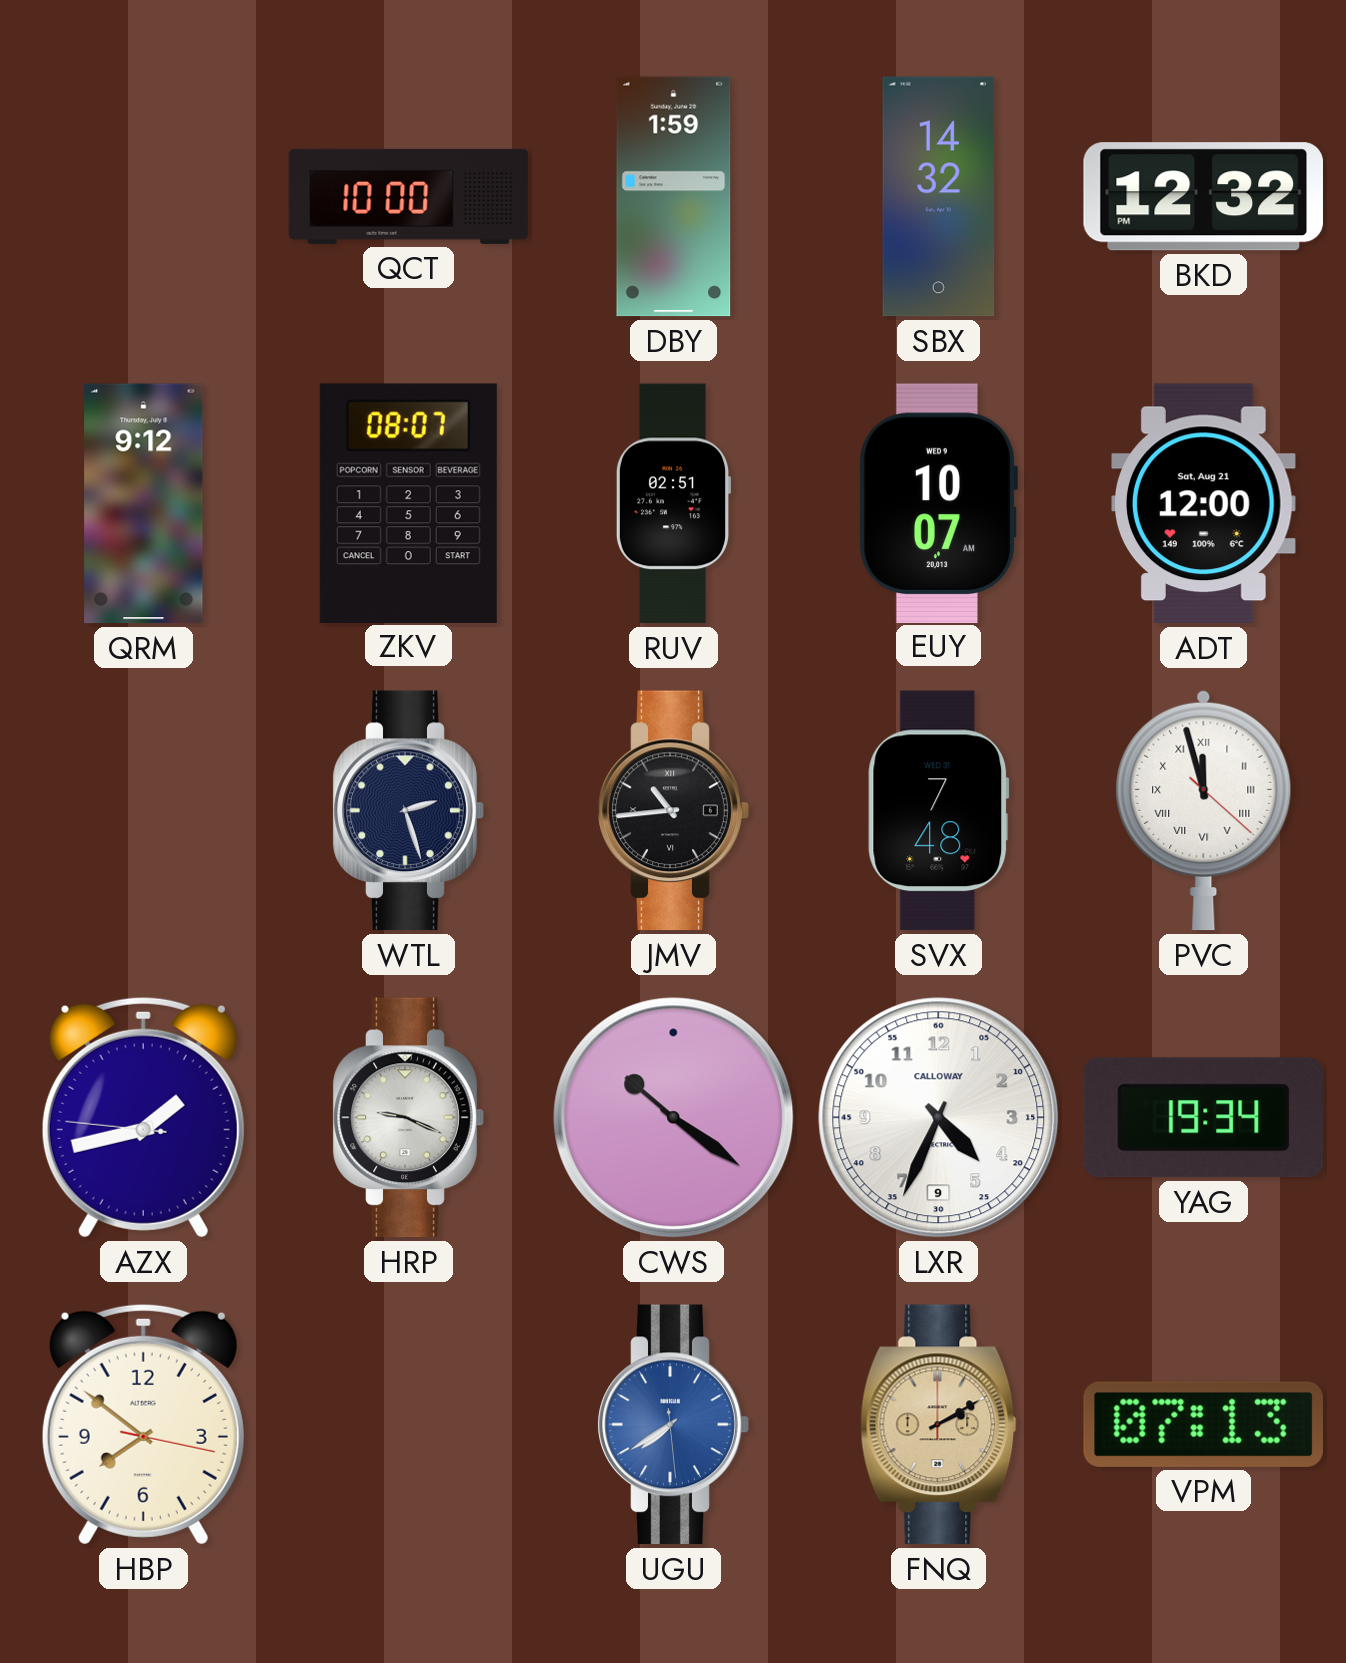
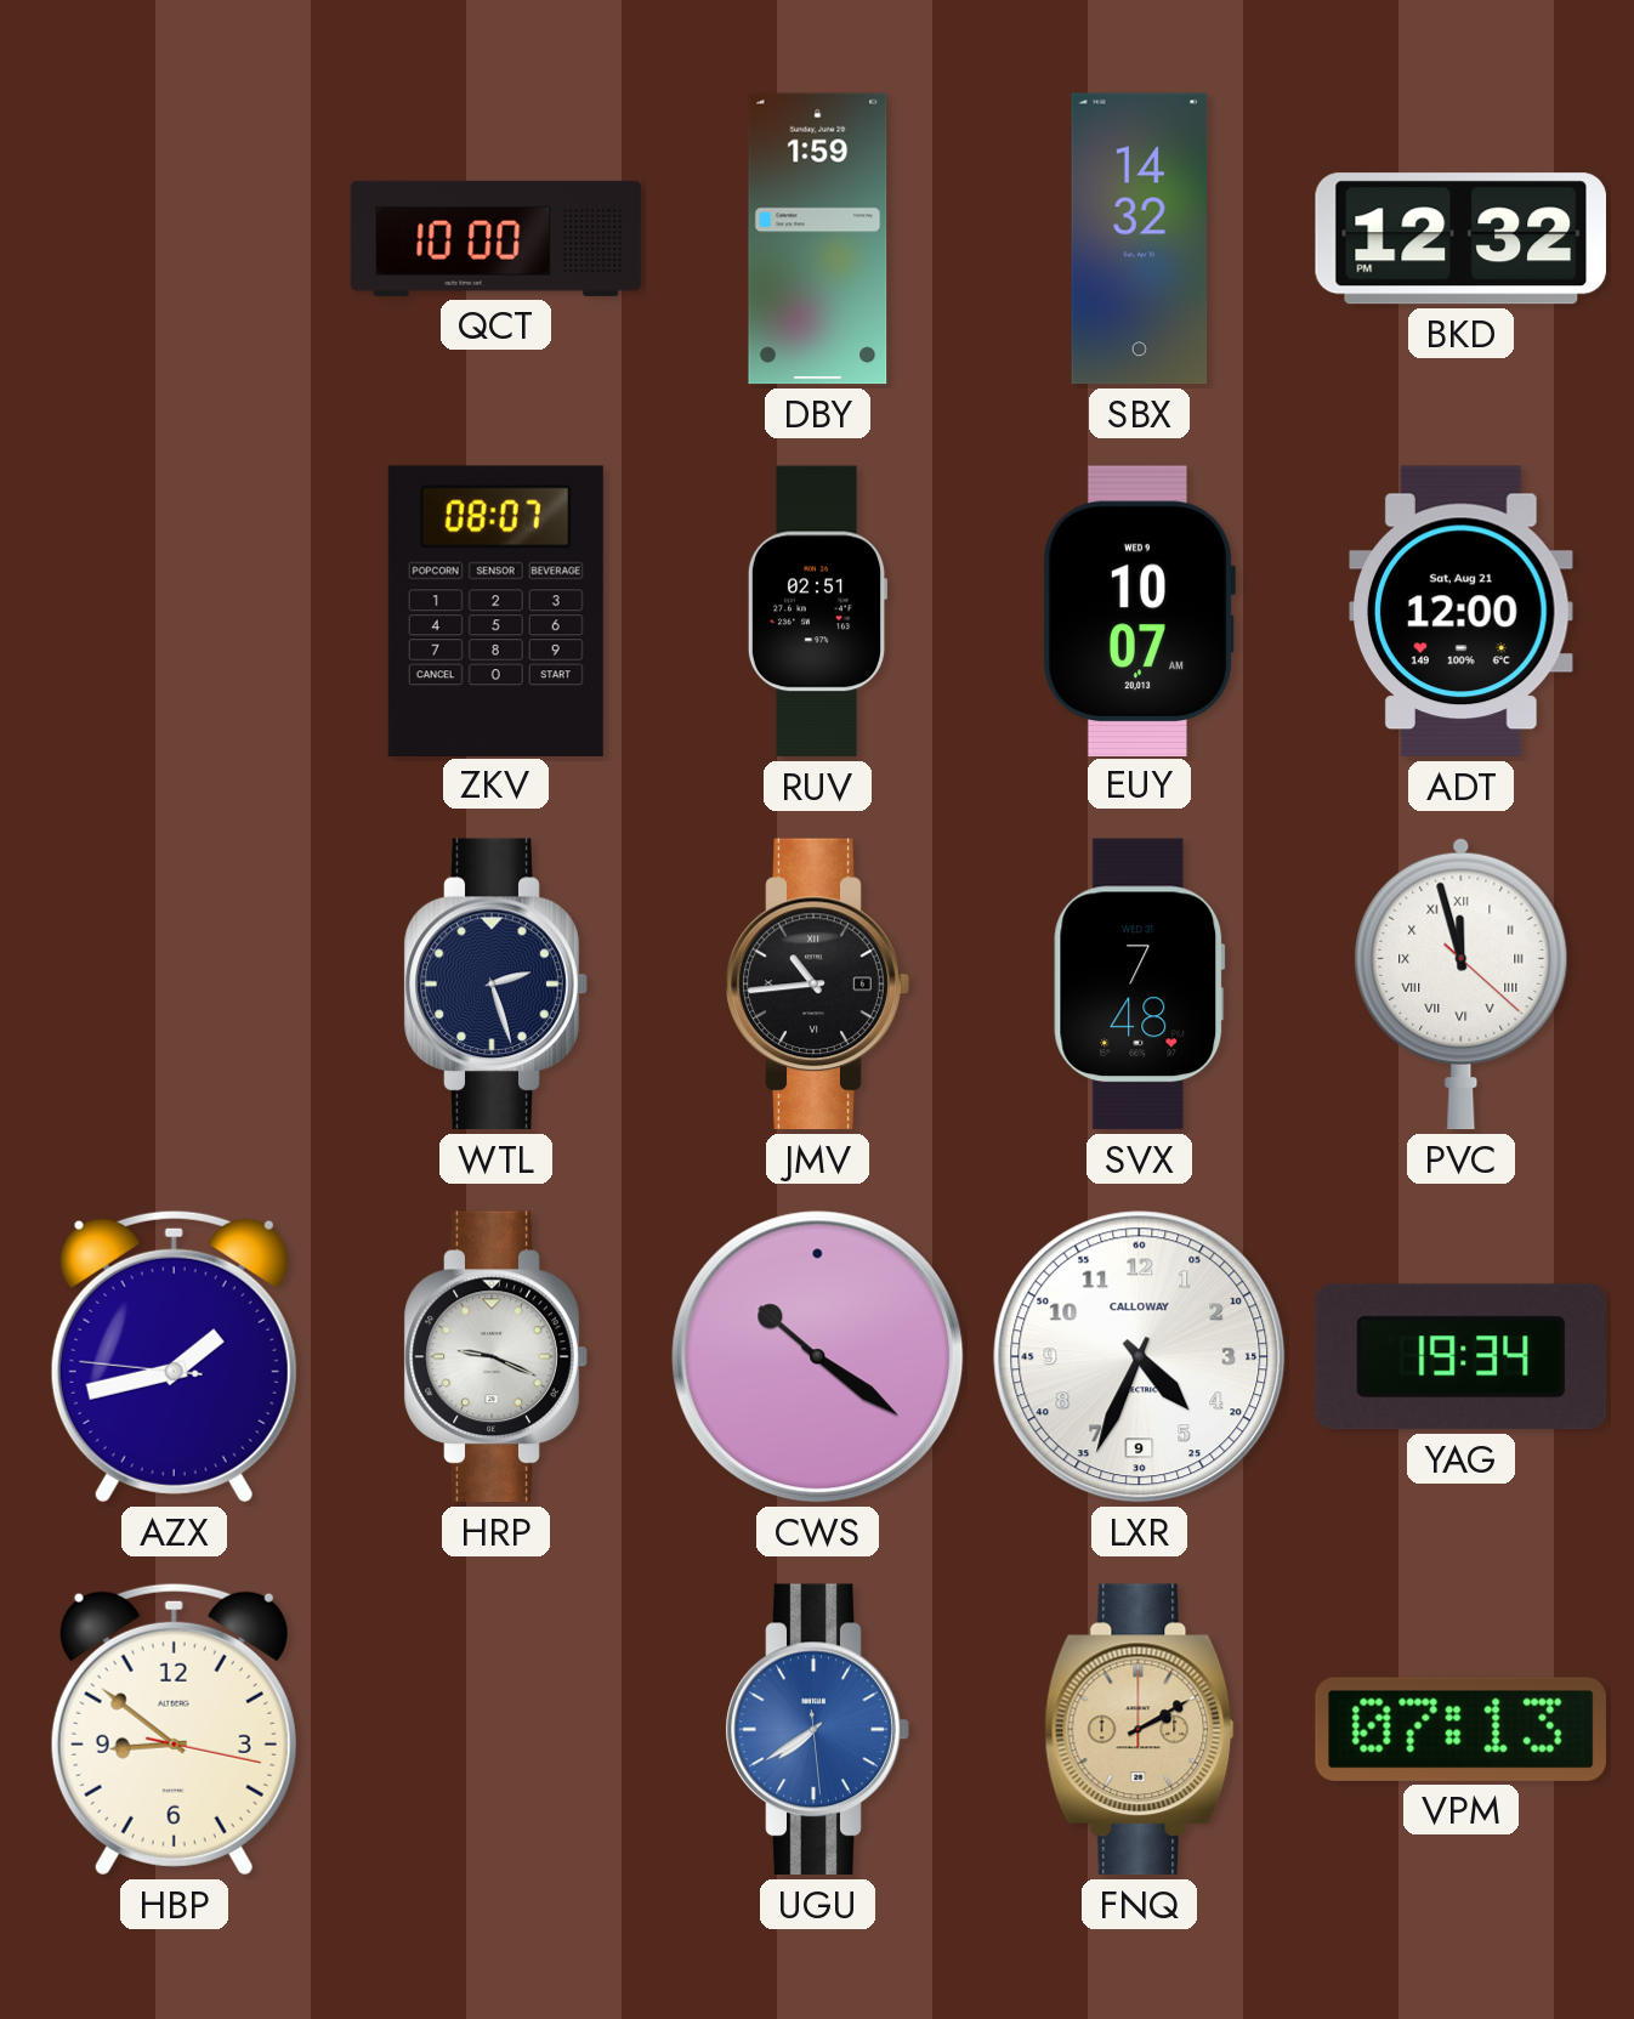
QRM: 9:12 -> none (144, 504)
HBP: 7:51 -> 8:51 (174, 1729)
